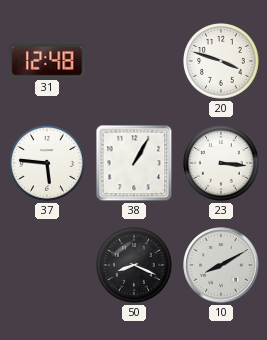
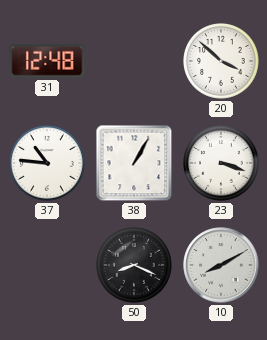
20: 3:48 -> 3:52 (222, 62)
37: 5:46 -> 10:46 (48, 164)
23: 3:16 -> 3:18 (222, 164)
